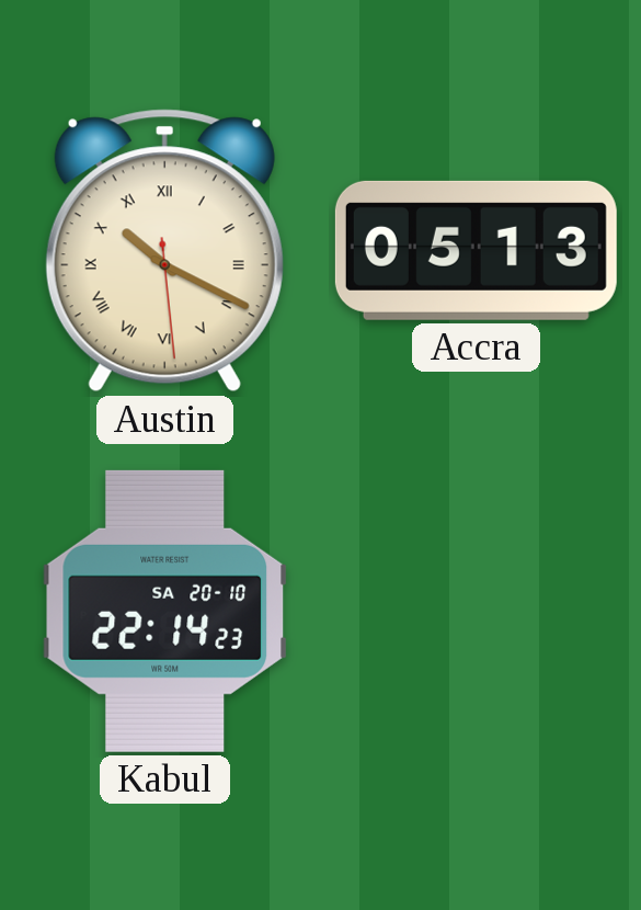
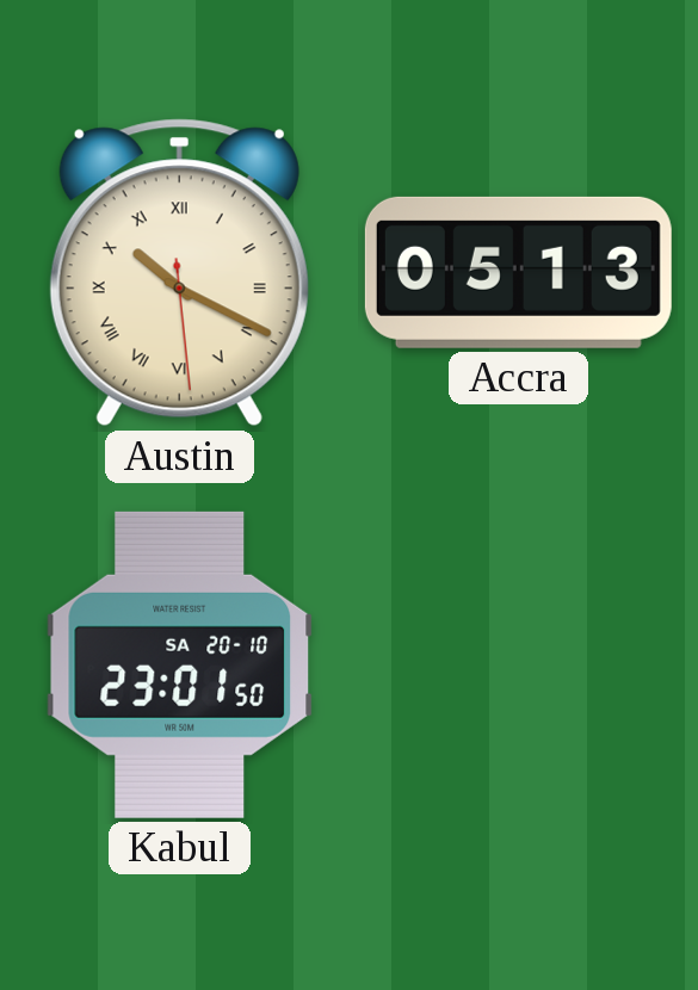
Kabul: 22:14 -> 23:01 (180, 664)
